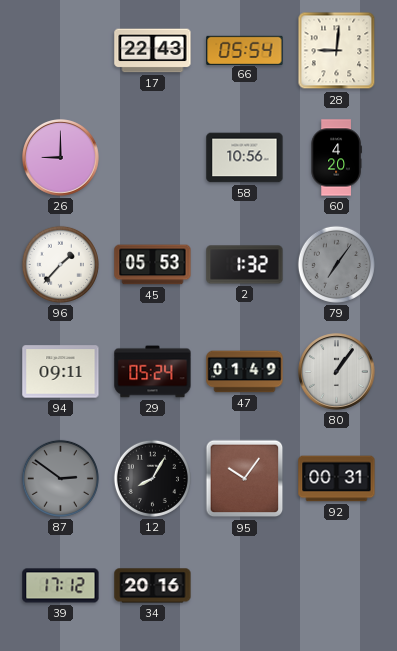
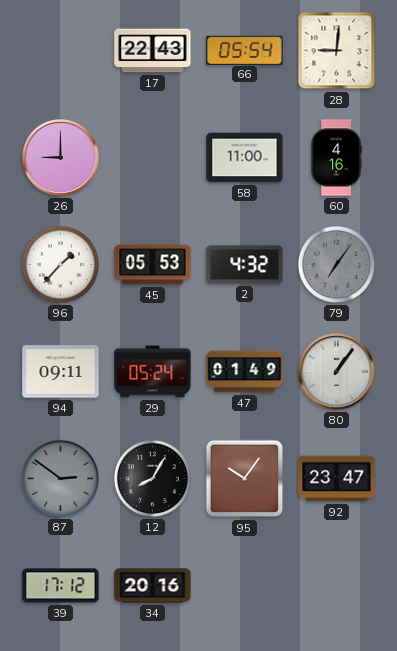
58: 10:56 -> 11:00 (245, 158)
60: 4:20 -> 4:16 (336, 158)
2: 1:32 -> 4:32 (245, 265)
92: 00:31 -> 23:47 (337, 479)
